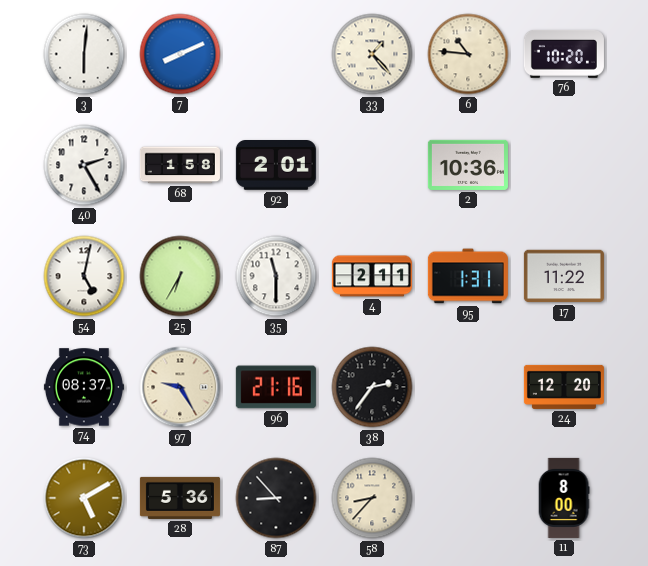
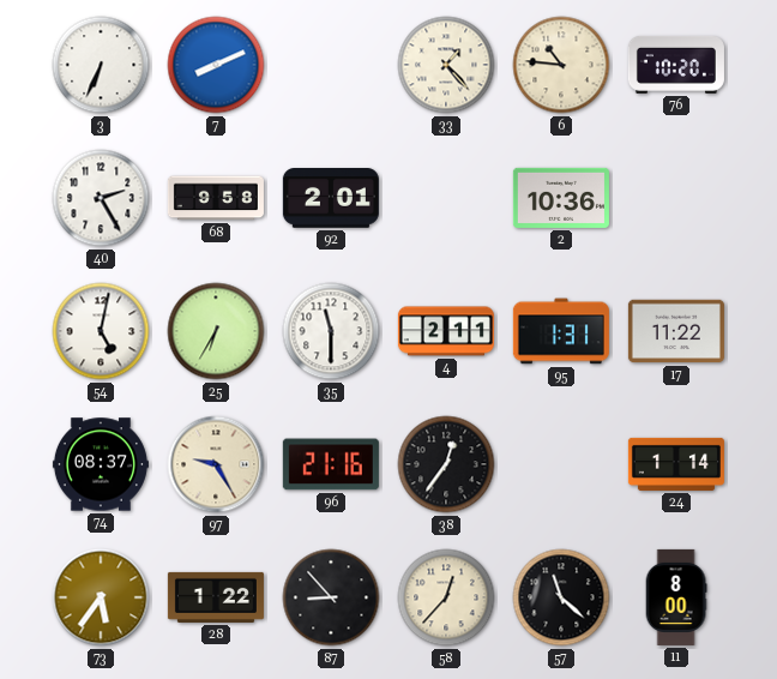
3: 6:01 -> 6:34 (101, 65)
68: 1:58 -> 9:58 (216, 198)
38: 2:36 -> 12:36 (446, 464)
24: 12:20 -> 1:14 (676, 464)
73: 5:10 -> 5:36 (101, 597)
28: 5:36 -> 1:22 (216, 597)
58: 8:37 -> 12:37 (446, 597)
57: none -> 11:22 (561, 597)
